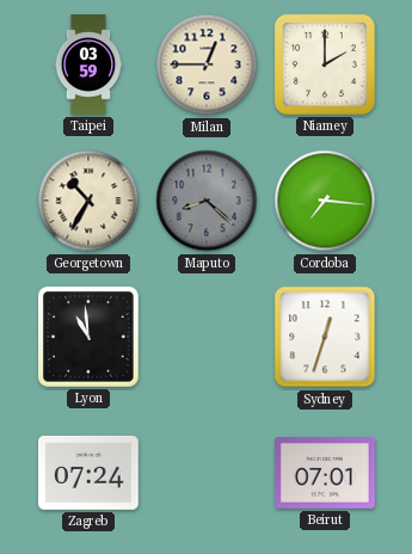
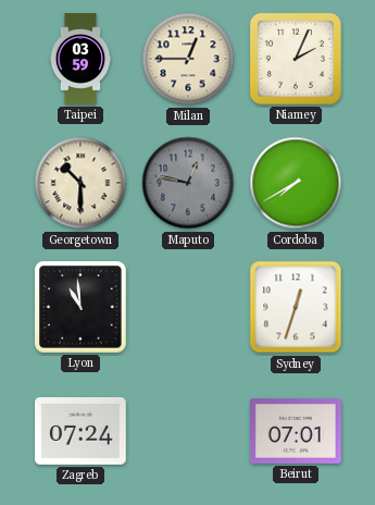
Niamey: 2:00 -> 2:04 (296, 59)
Georgetown: 10:35 -> 10:30 (80, 183)
Maputo: 8:22 -> 12:47 (188, 183)
Cordoba: 7:16 -> 7:40 (296, 183)
